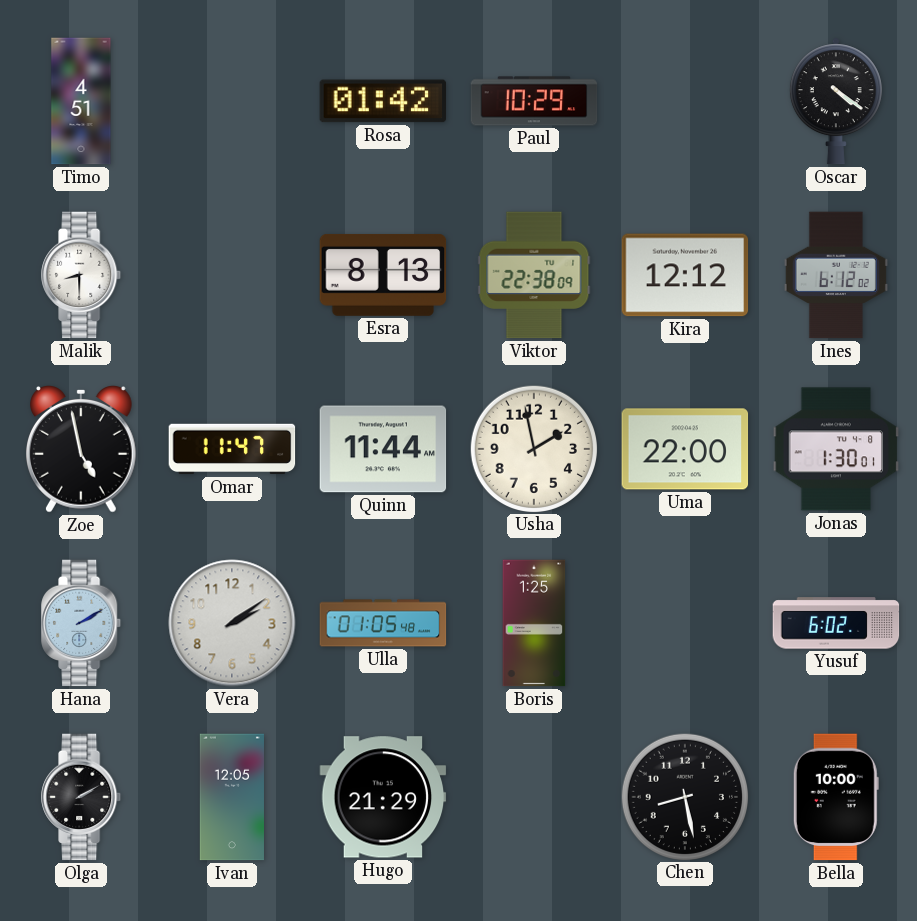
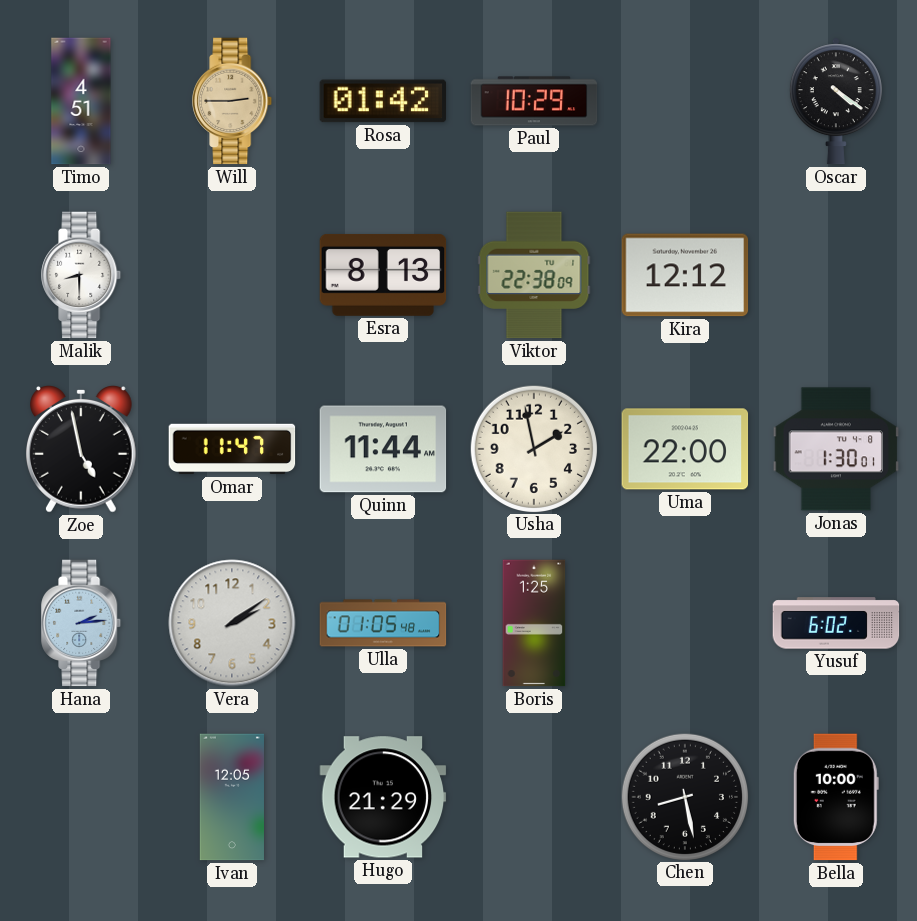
Will: none -> 2:45 (233, 101)
Ines: 6:12 -> none (836, 275)
Hana: 2:10 -> 2:14 (82, 623)
Olga: 2:10 -> none (82, 797)
